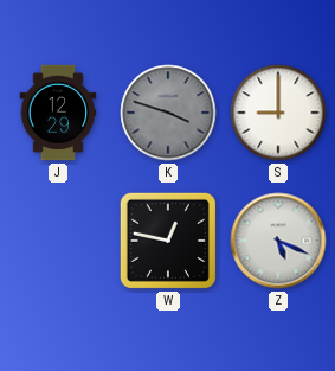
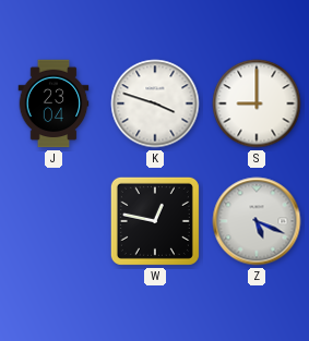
J: 12:29 -> 23:04 (54, 103)
K dial: grey -> white (155, 103)
